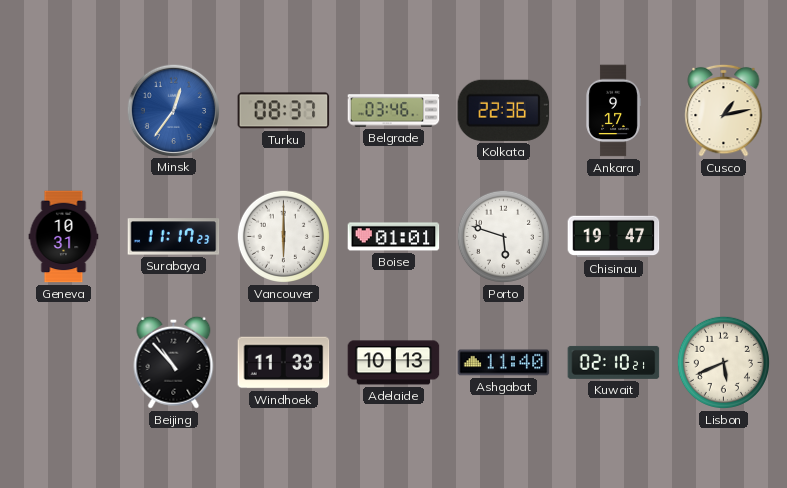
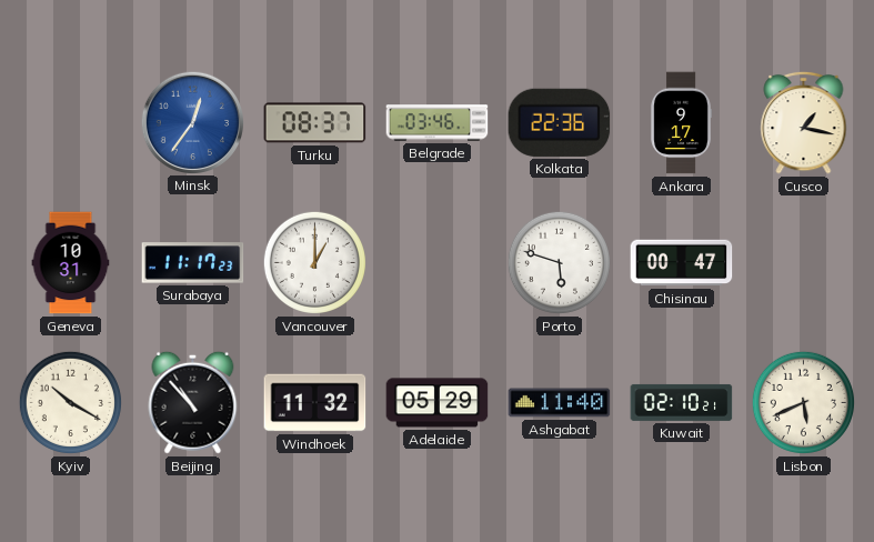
Cusco: 1:13 -> 1:17 (804, 122)
Vancouver: 6:00 -> 1:00 (314, 262)
Boise: 01:01 -> none (394, 237)
Chisinau: 19:47 -> 00:47 (682, 263)
Kyiv: none -> 10:20 (70, 402)
Windhoek: 11:33 -> 11:32 (315, 403)
Adelaide: 10:13 -> 05:29 (438, 403)
